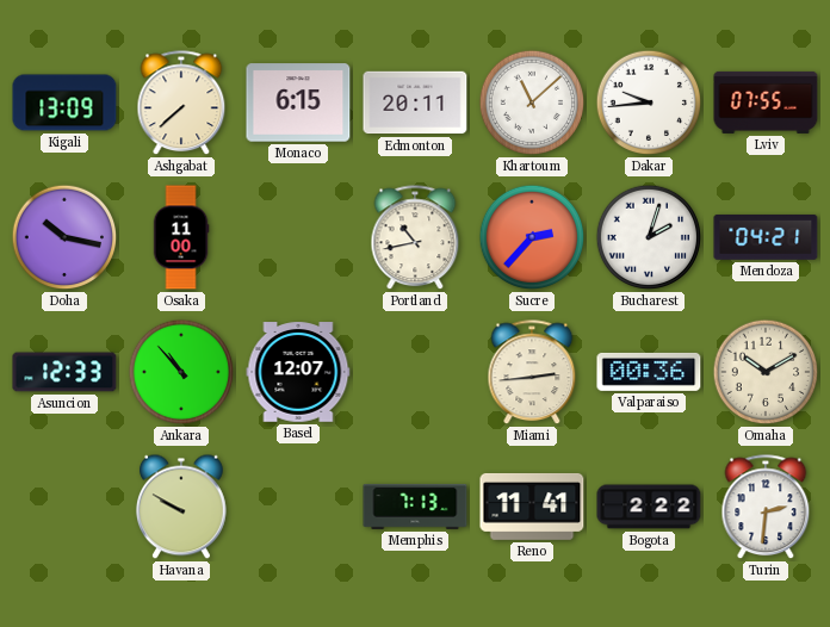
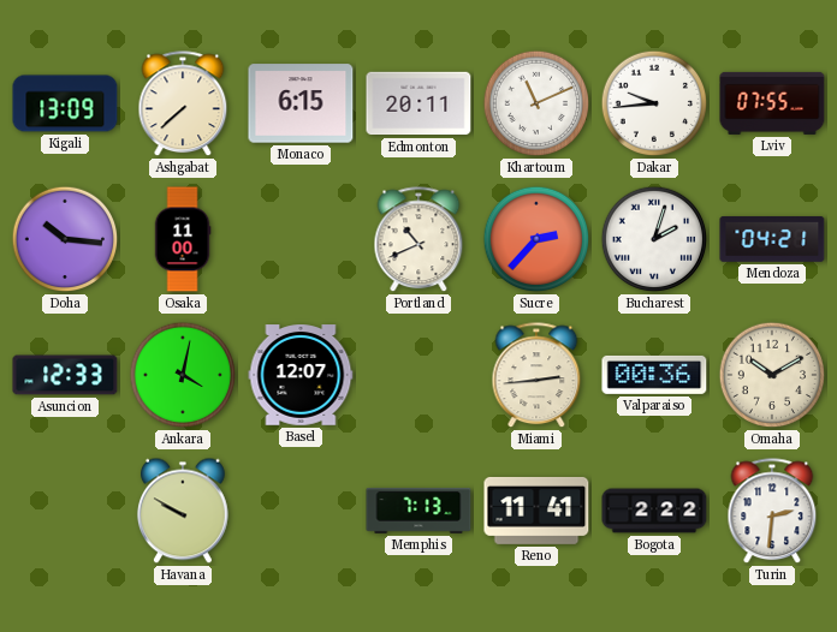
Khartoum: 11:08 -> 11:11 (536, 103)
Doha: 10:17 -> 10:16 (65, 239)
Portland: 10:43 -> 10:41 (419, 240)
Ankara: 10:53 -> 4:02 (183, 375)
